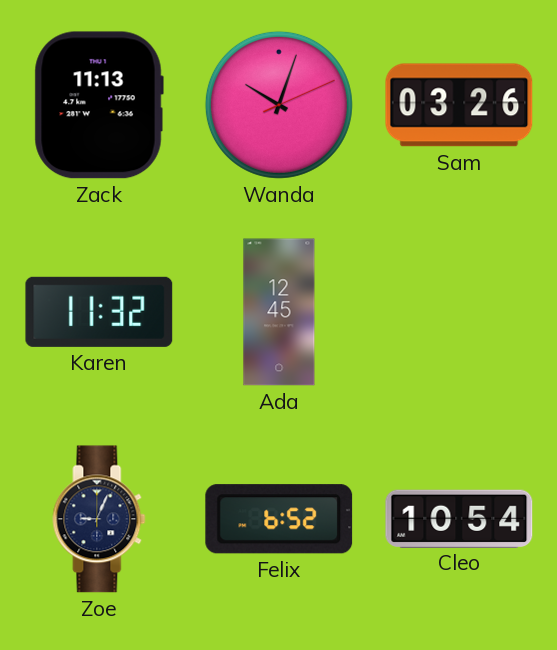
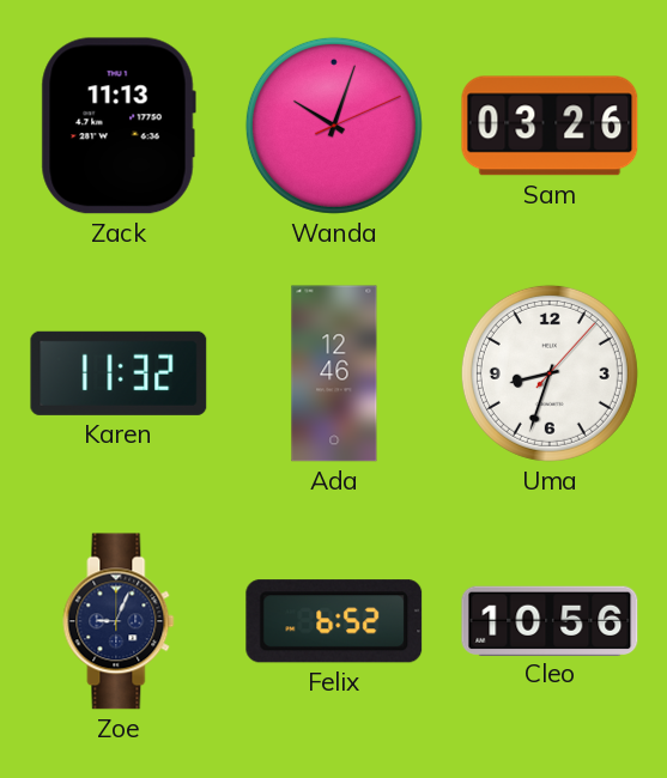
Ada: 12:45 -> 12:46 (334, 373)
Uma: none -> 8:33 (550, 373)
Cleo: 10:54 -> 10:56 (550, 620)
